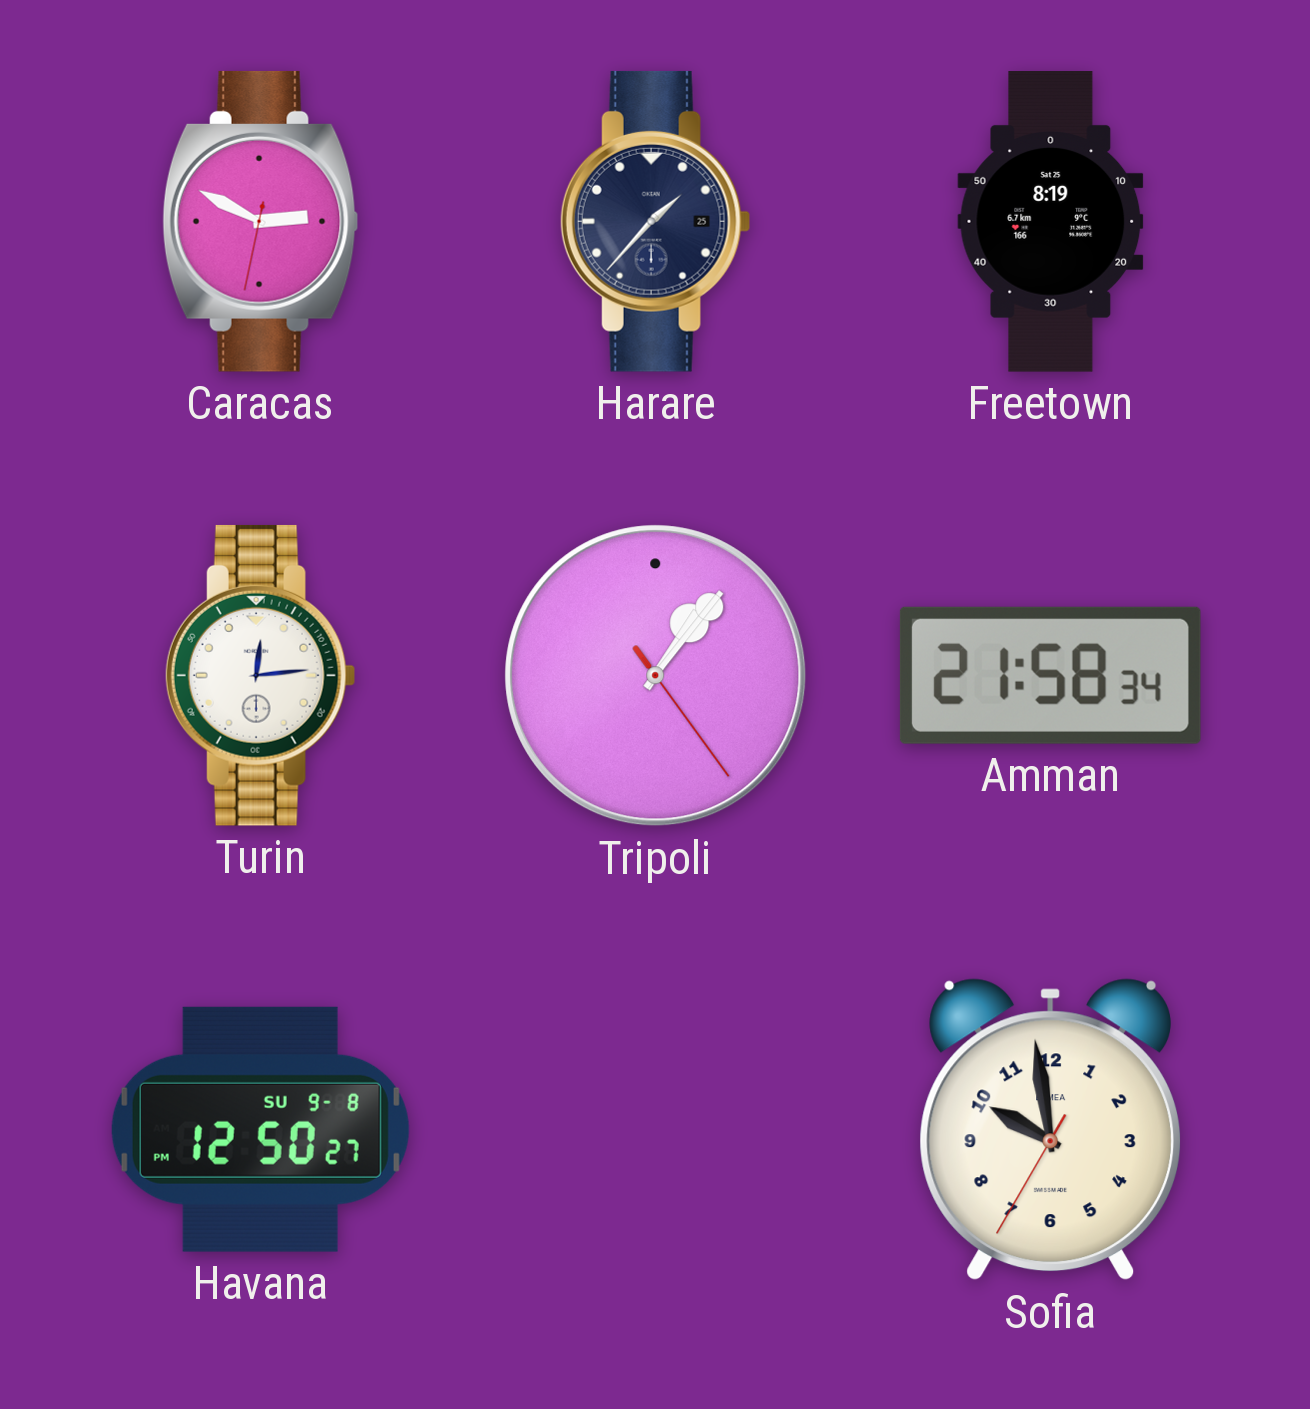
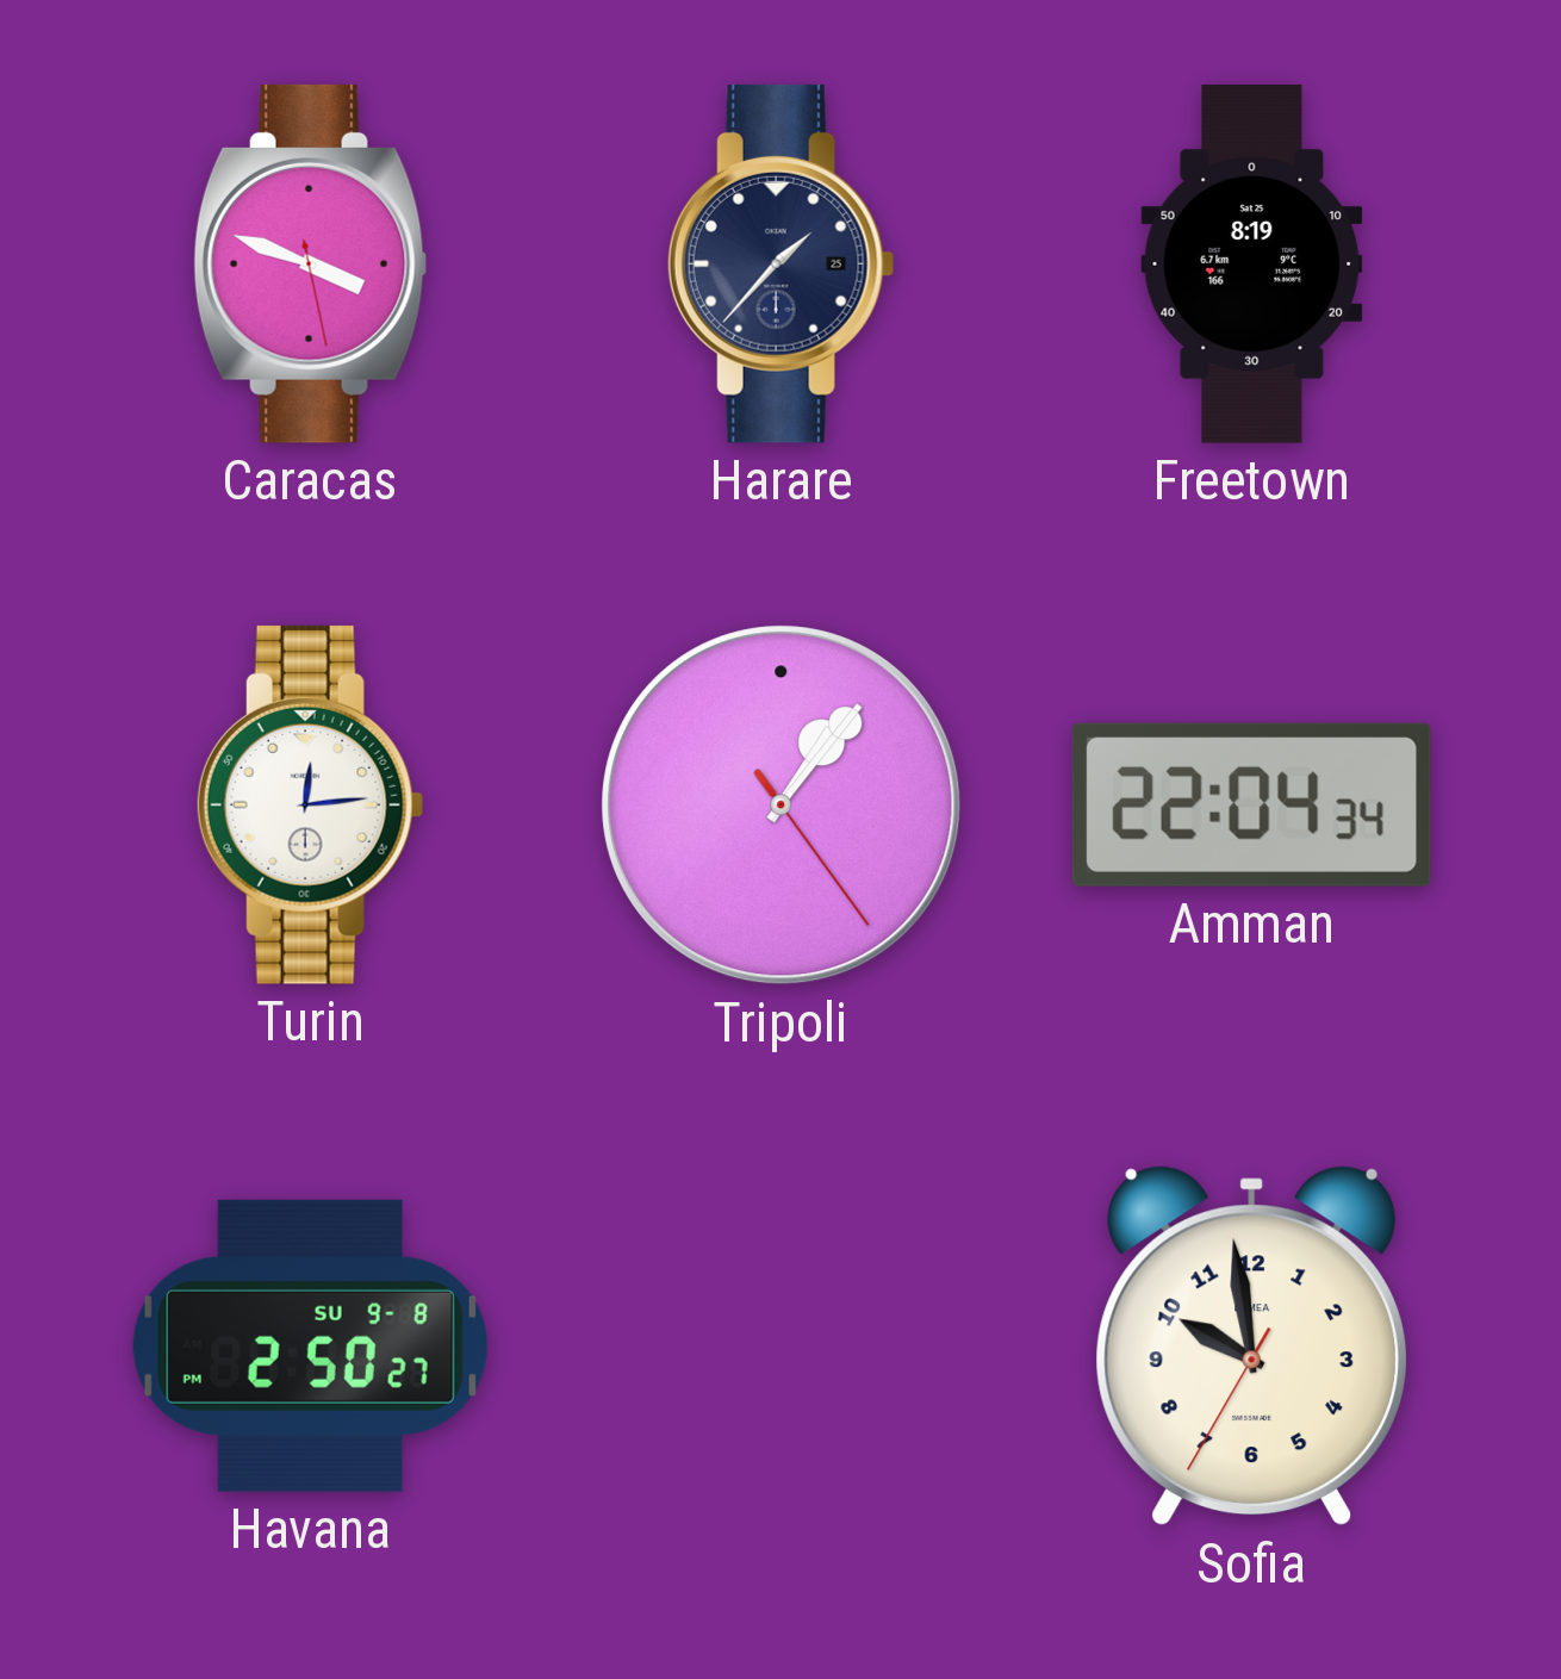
Caracas: 2:49 -> 3:48 (311, 263)
Amman: 21:58 -> 22:04 (1251, 804)
Havana: 12:50 -> 2:50 (310, 1345)
